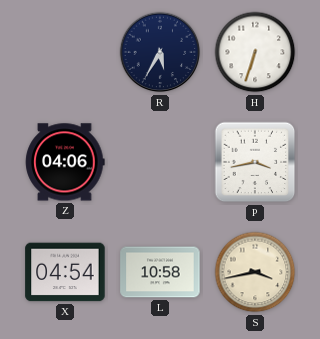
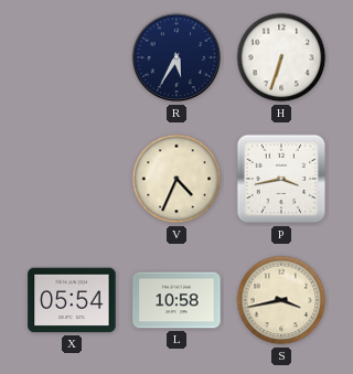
Z: 04:06 -> none (65, 162)
V: none -> 4:34 (176, 179)
X: 04:54 -> 05:54 (72, 300)
